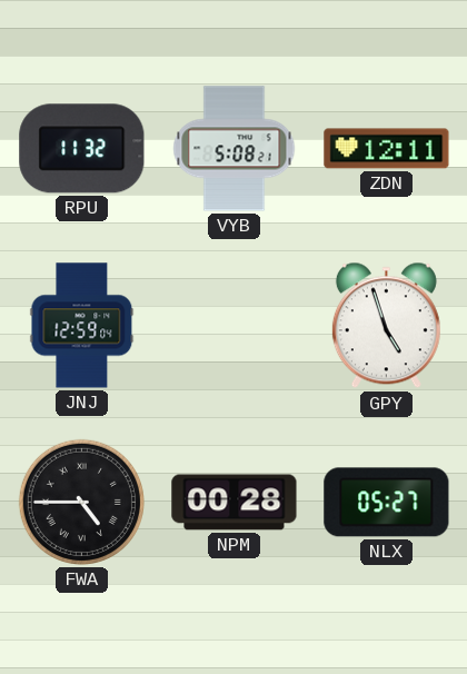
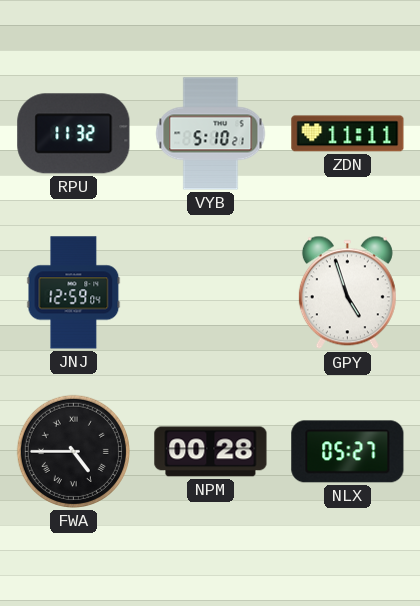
VYB: 5:08 -> 5:10 (211, 134)
ZDN: 12:11 -> 11:11 (348, 134)
